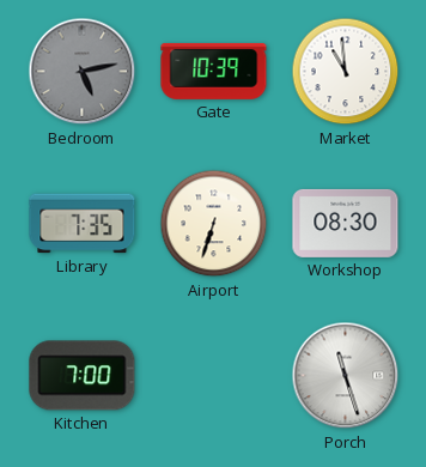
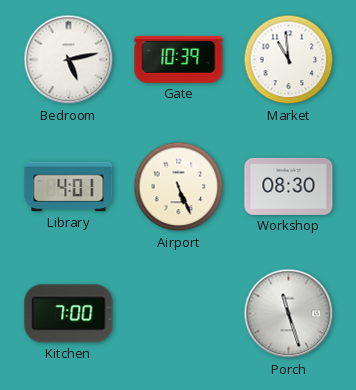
Bedroom dial: grey -> white (69, 60)
Library: 7:35 -> 4:01 (69, 187)
Airport: 6:33 -> 5:26 (179, 187)
